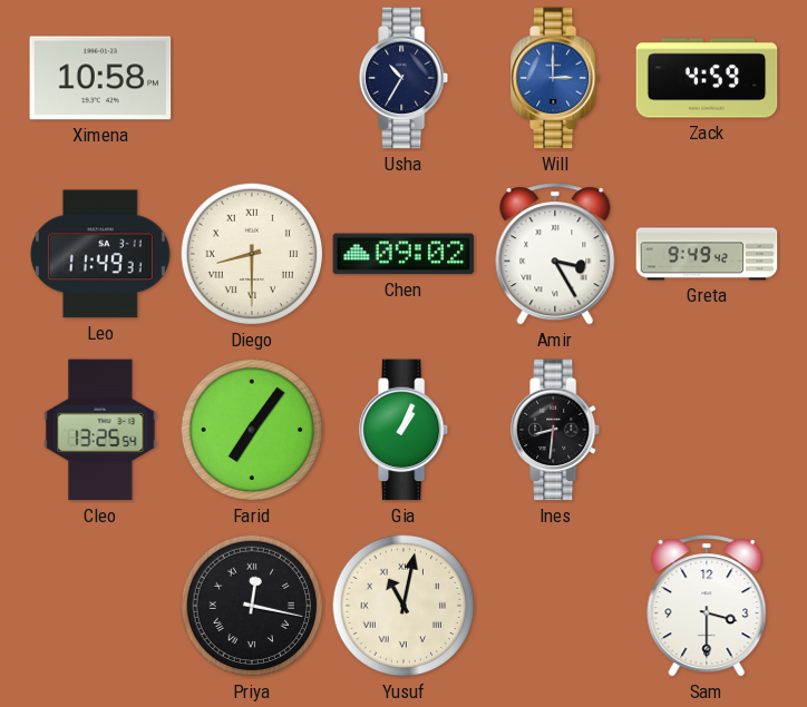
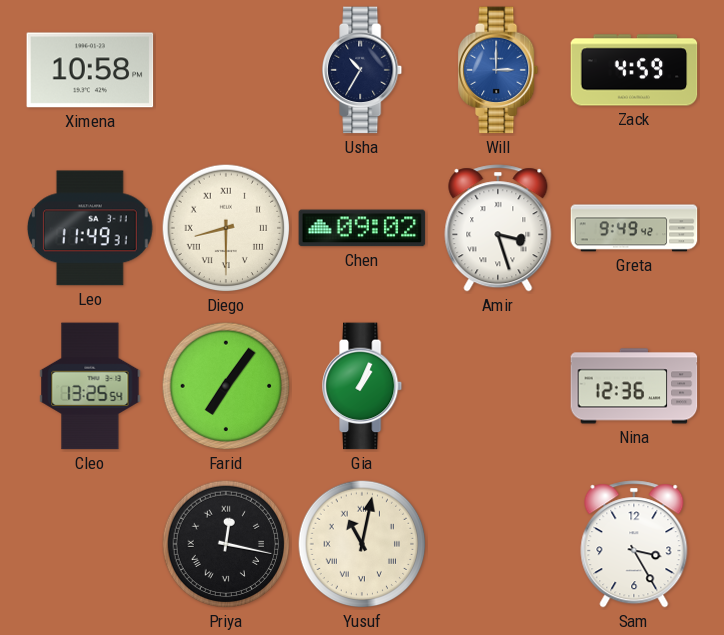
Amir: 3:25 -> 3:27 (498, 228)
Ines: 8:31 -> none (556, 430)
Nina: none -> 12:36 (634, 386)
Sam: 3:30 -> 3:25 (634, 544)
